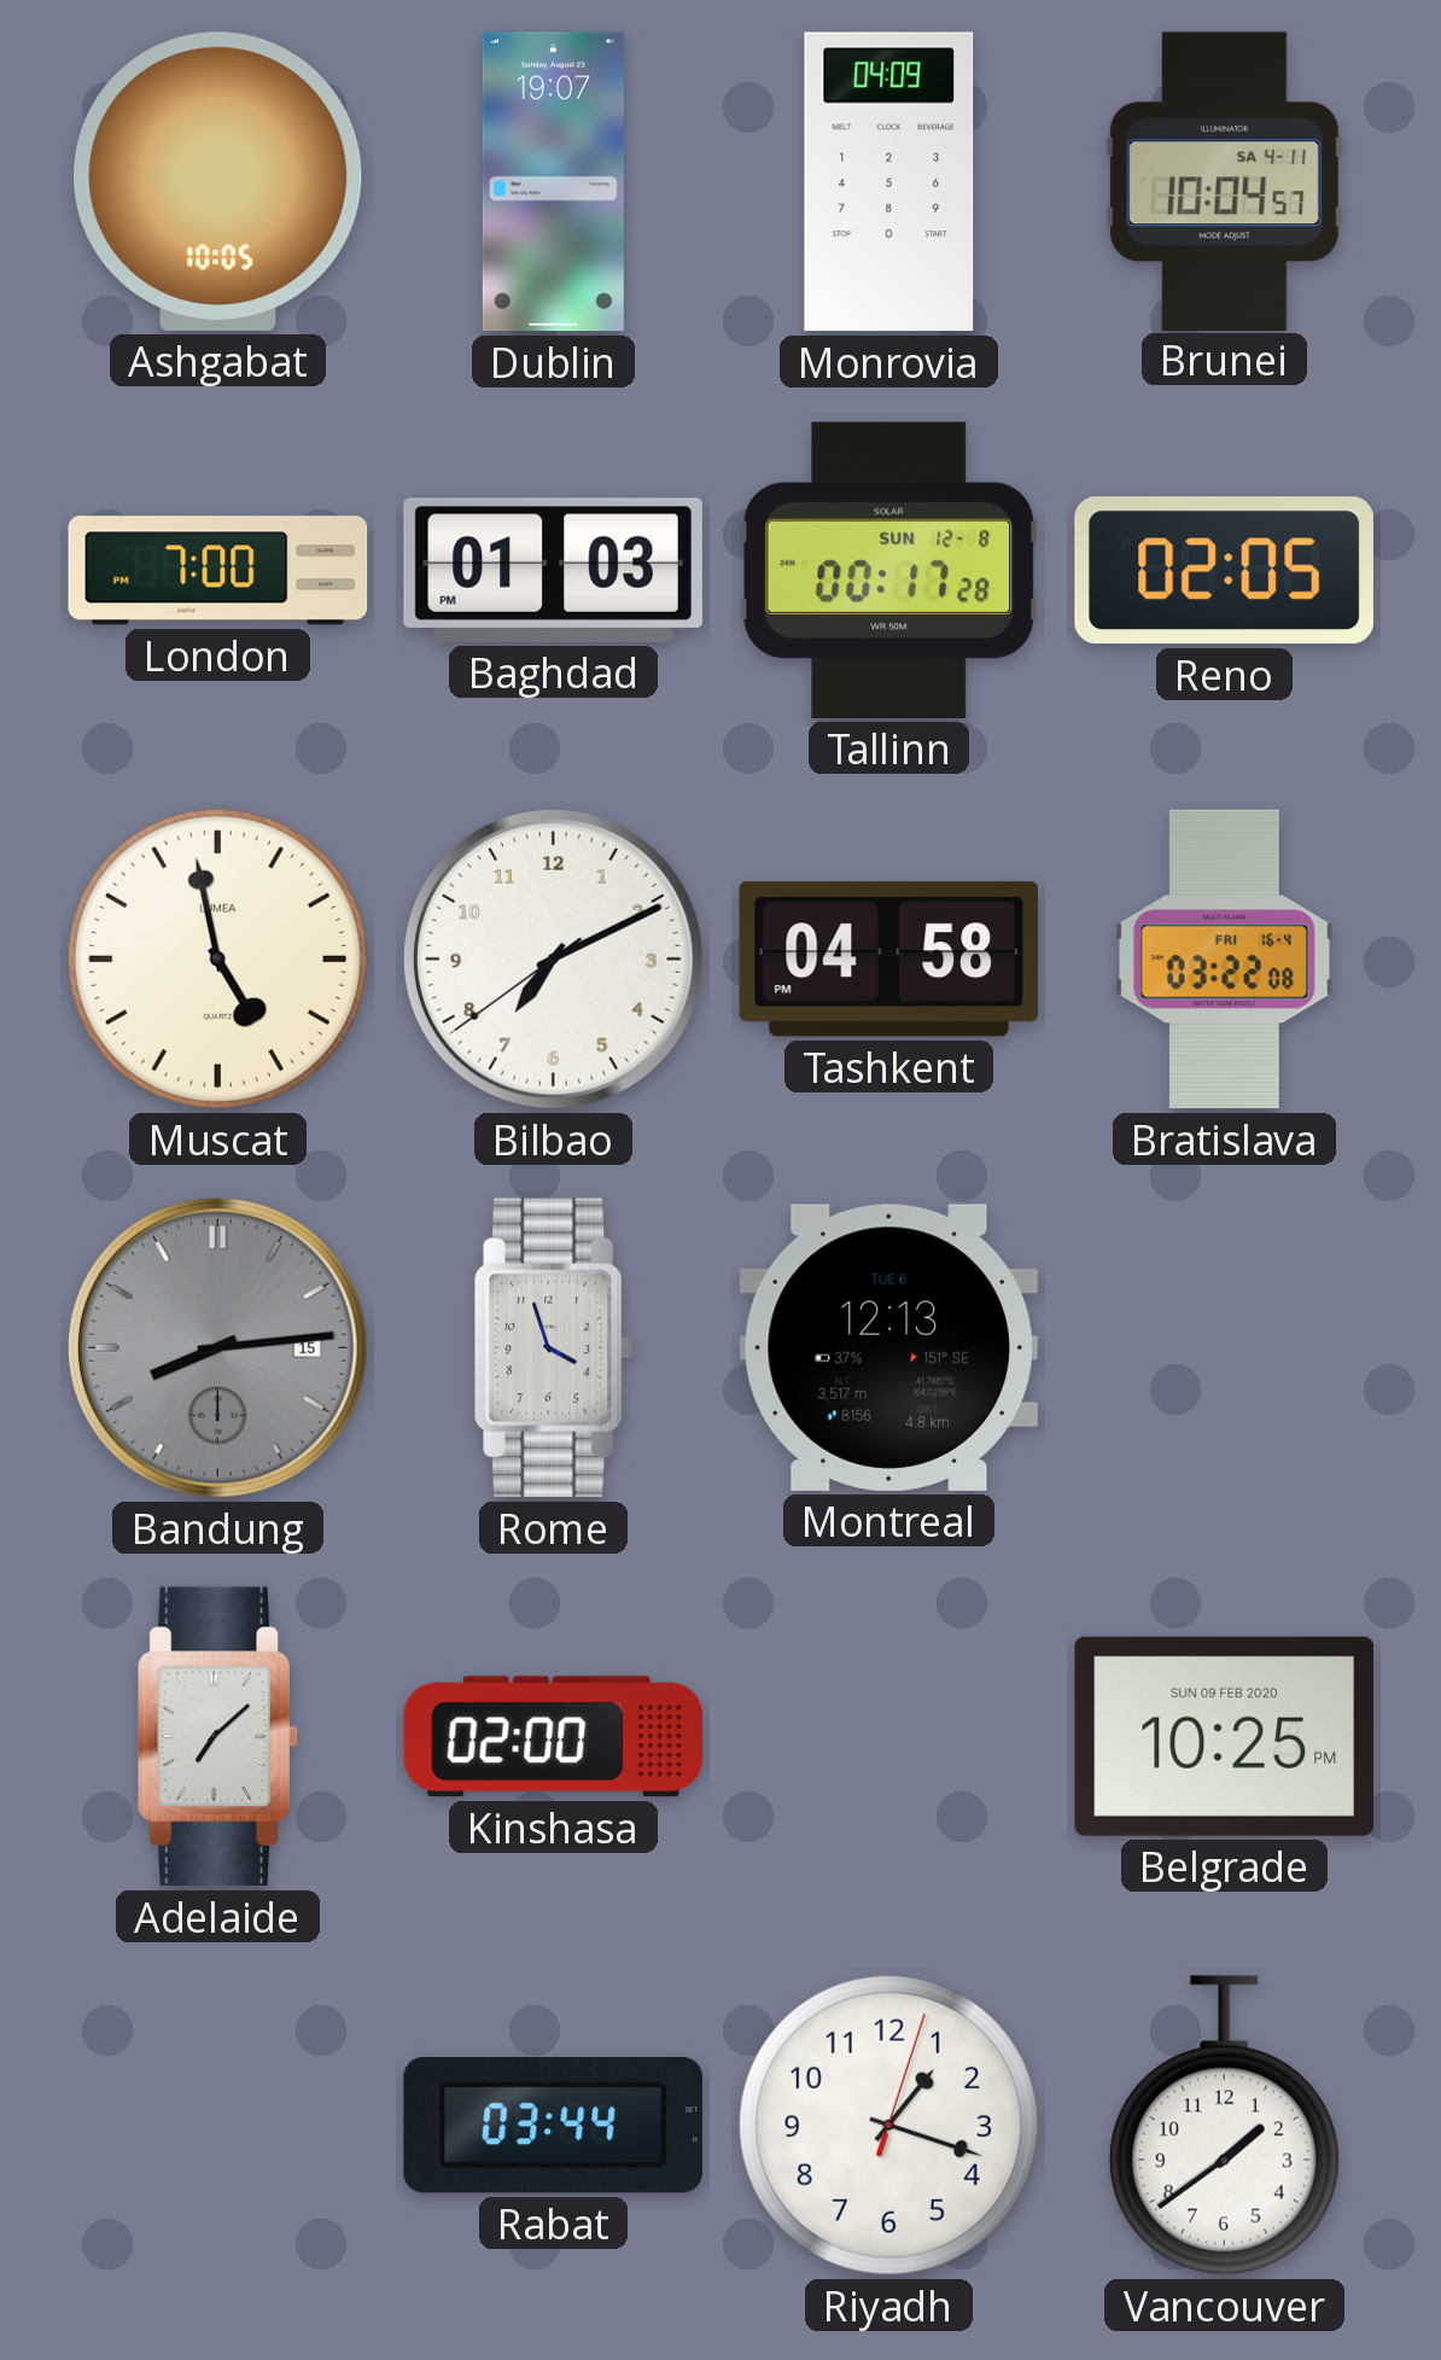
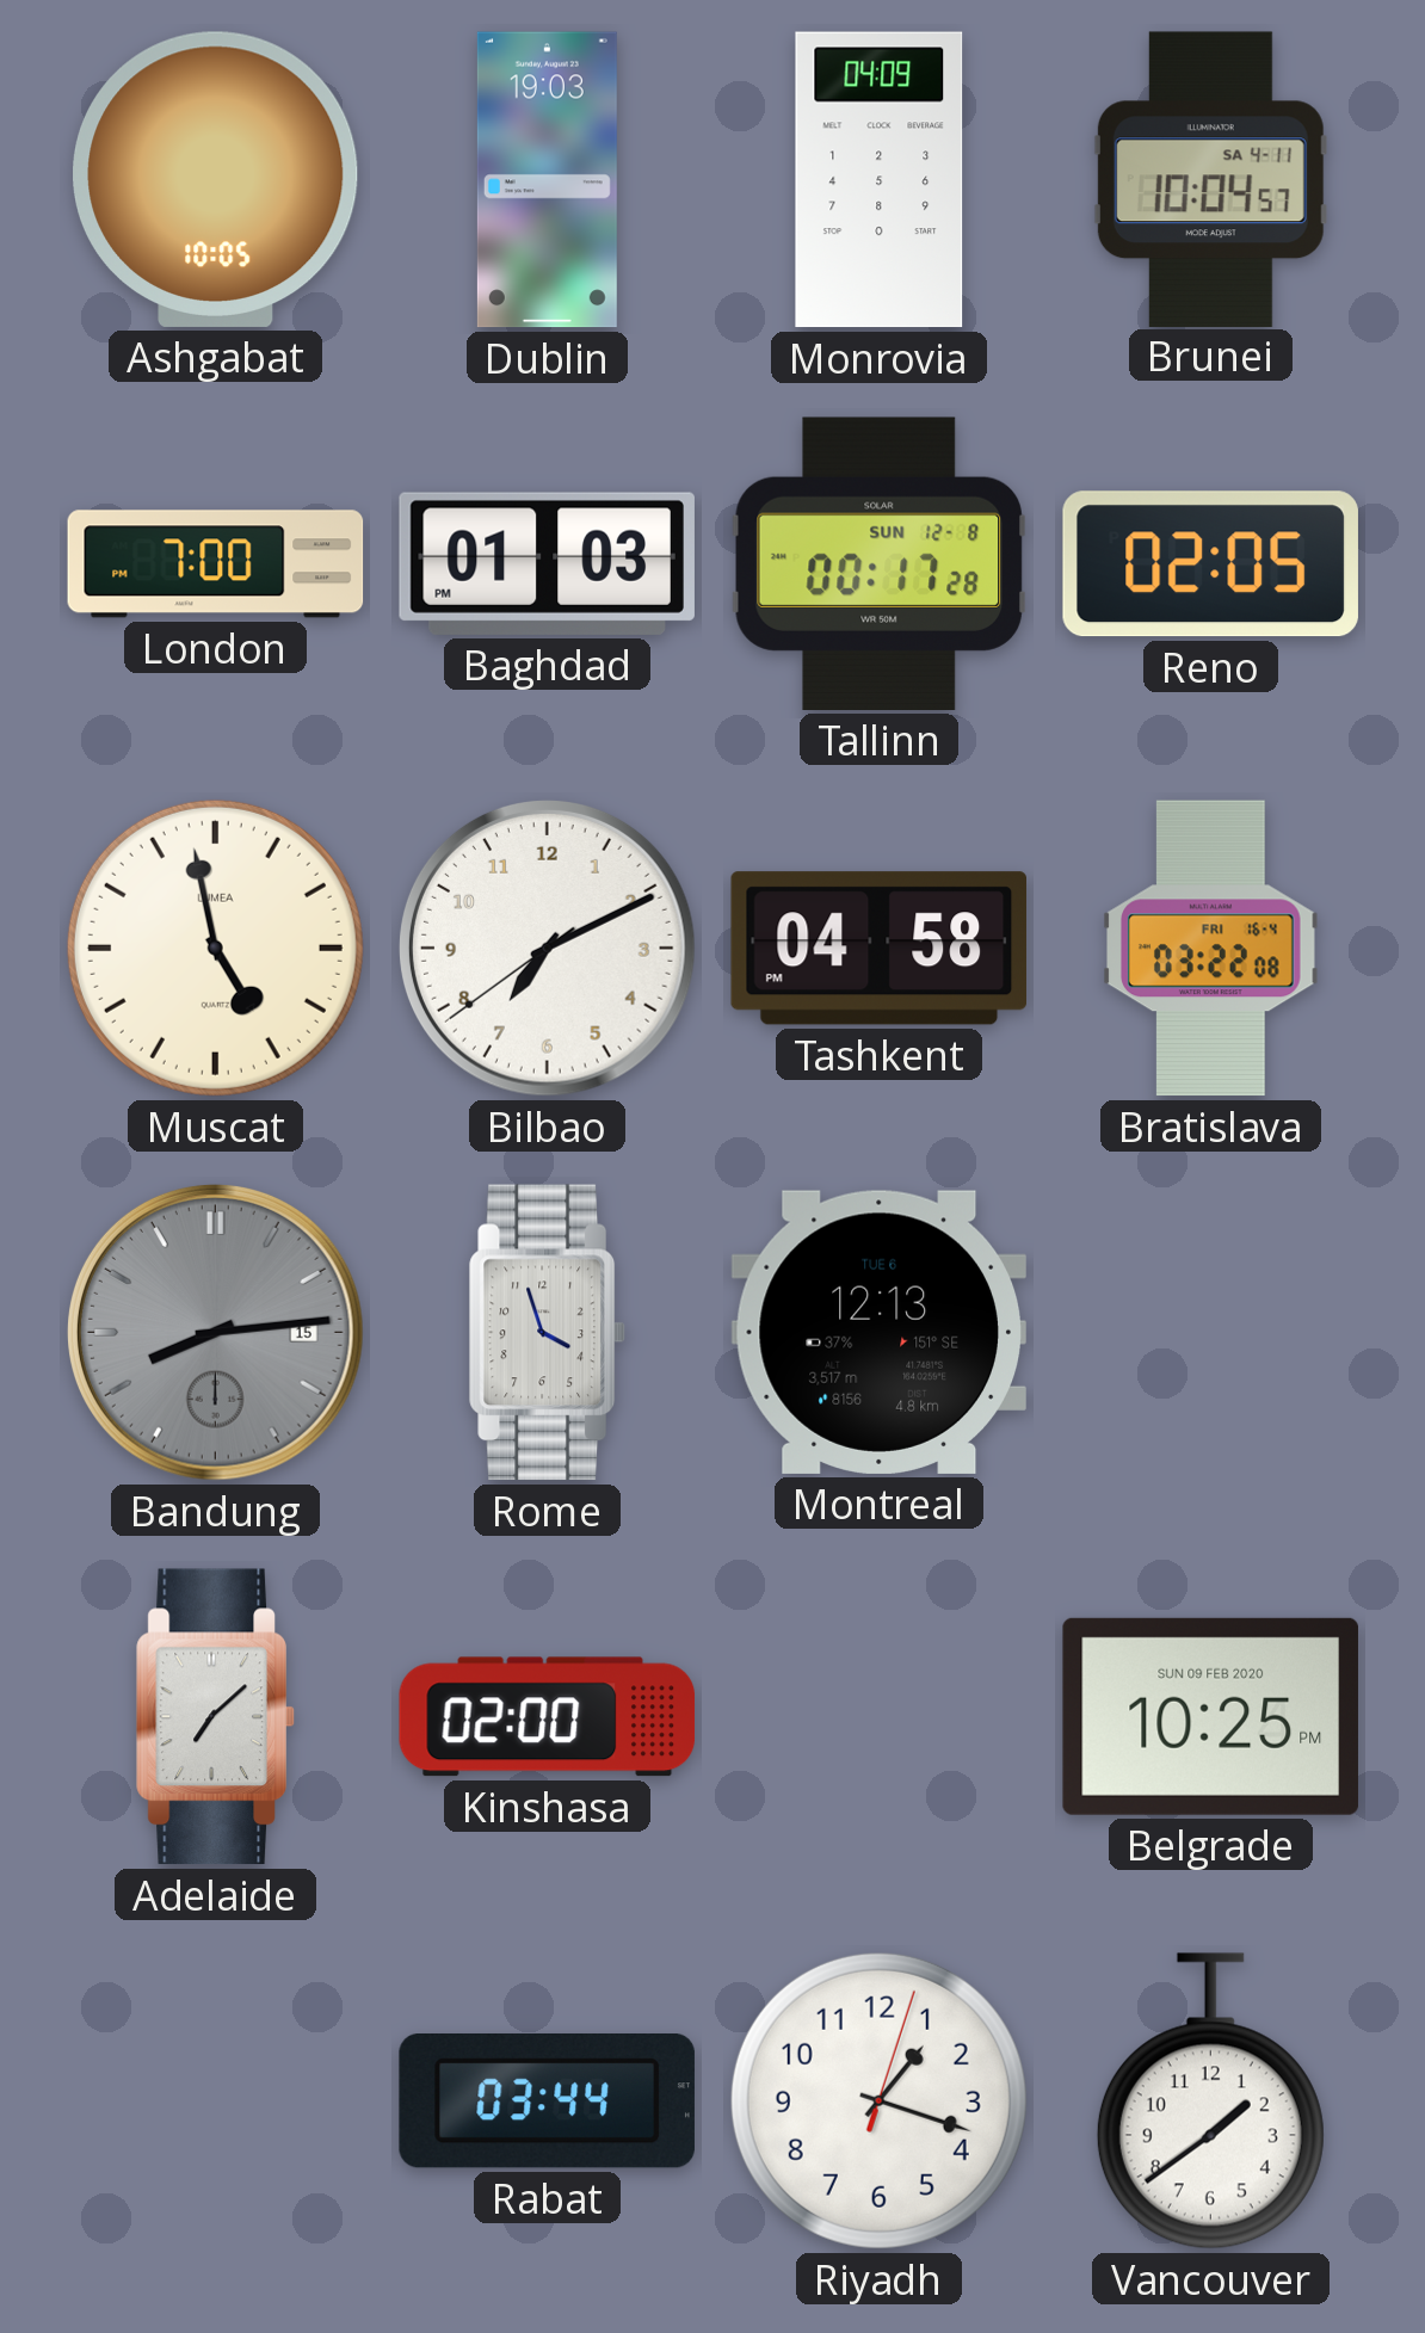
Dublin: 19:07 -> 19:03 (547, 180)
